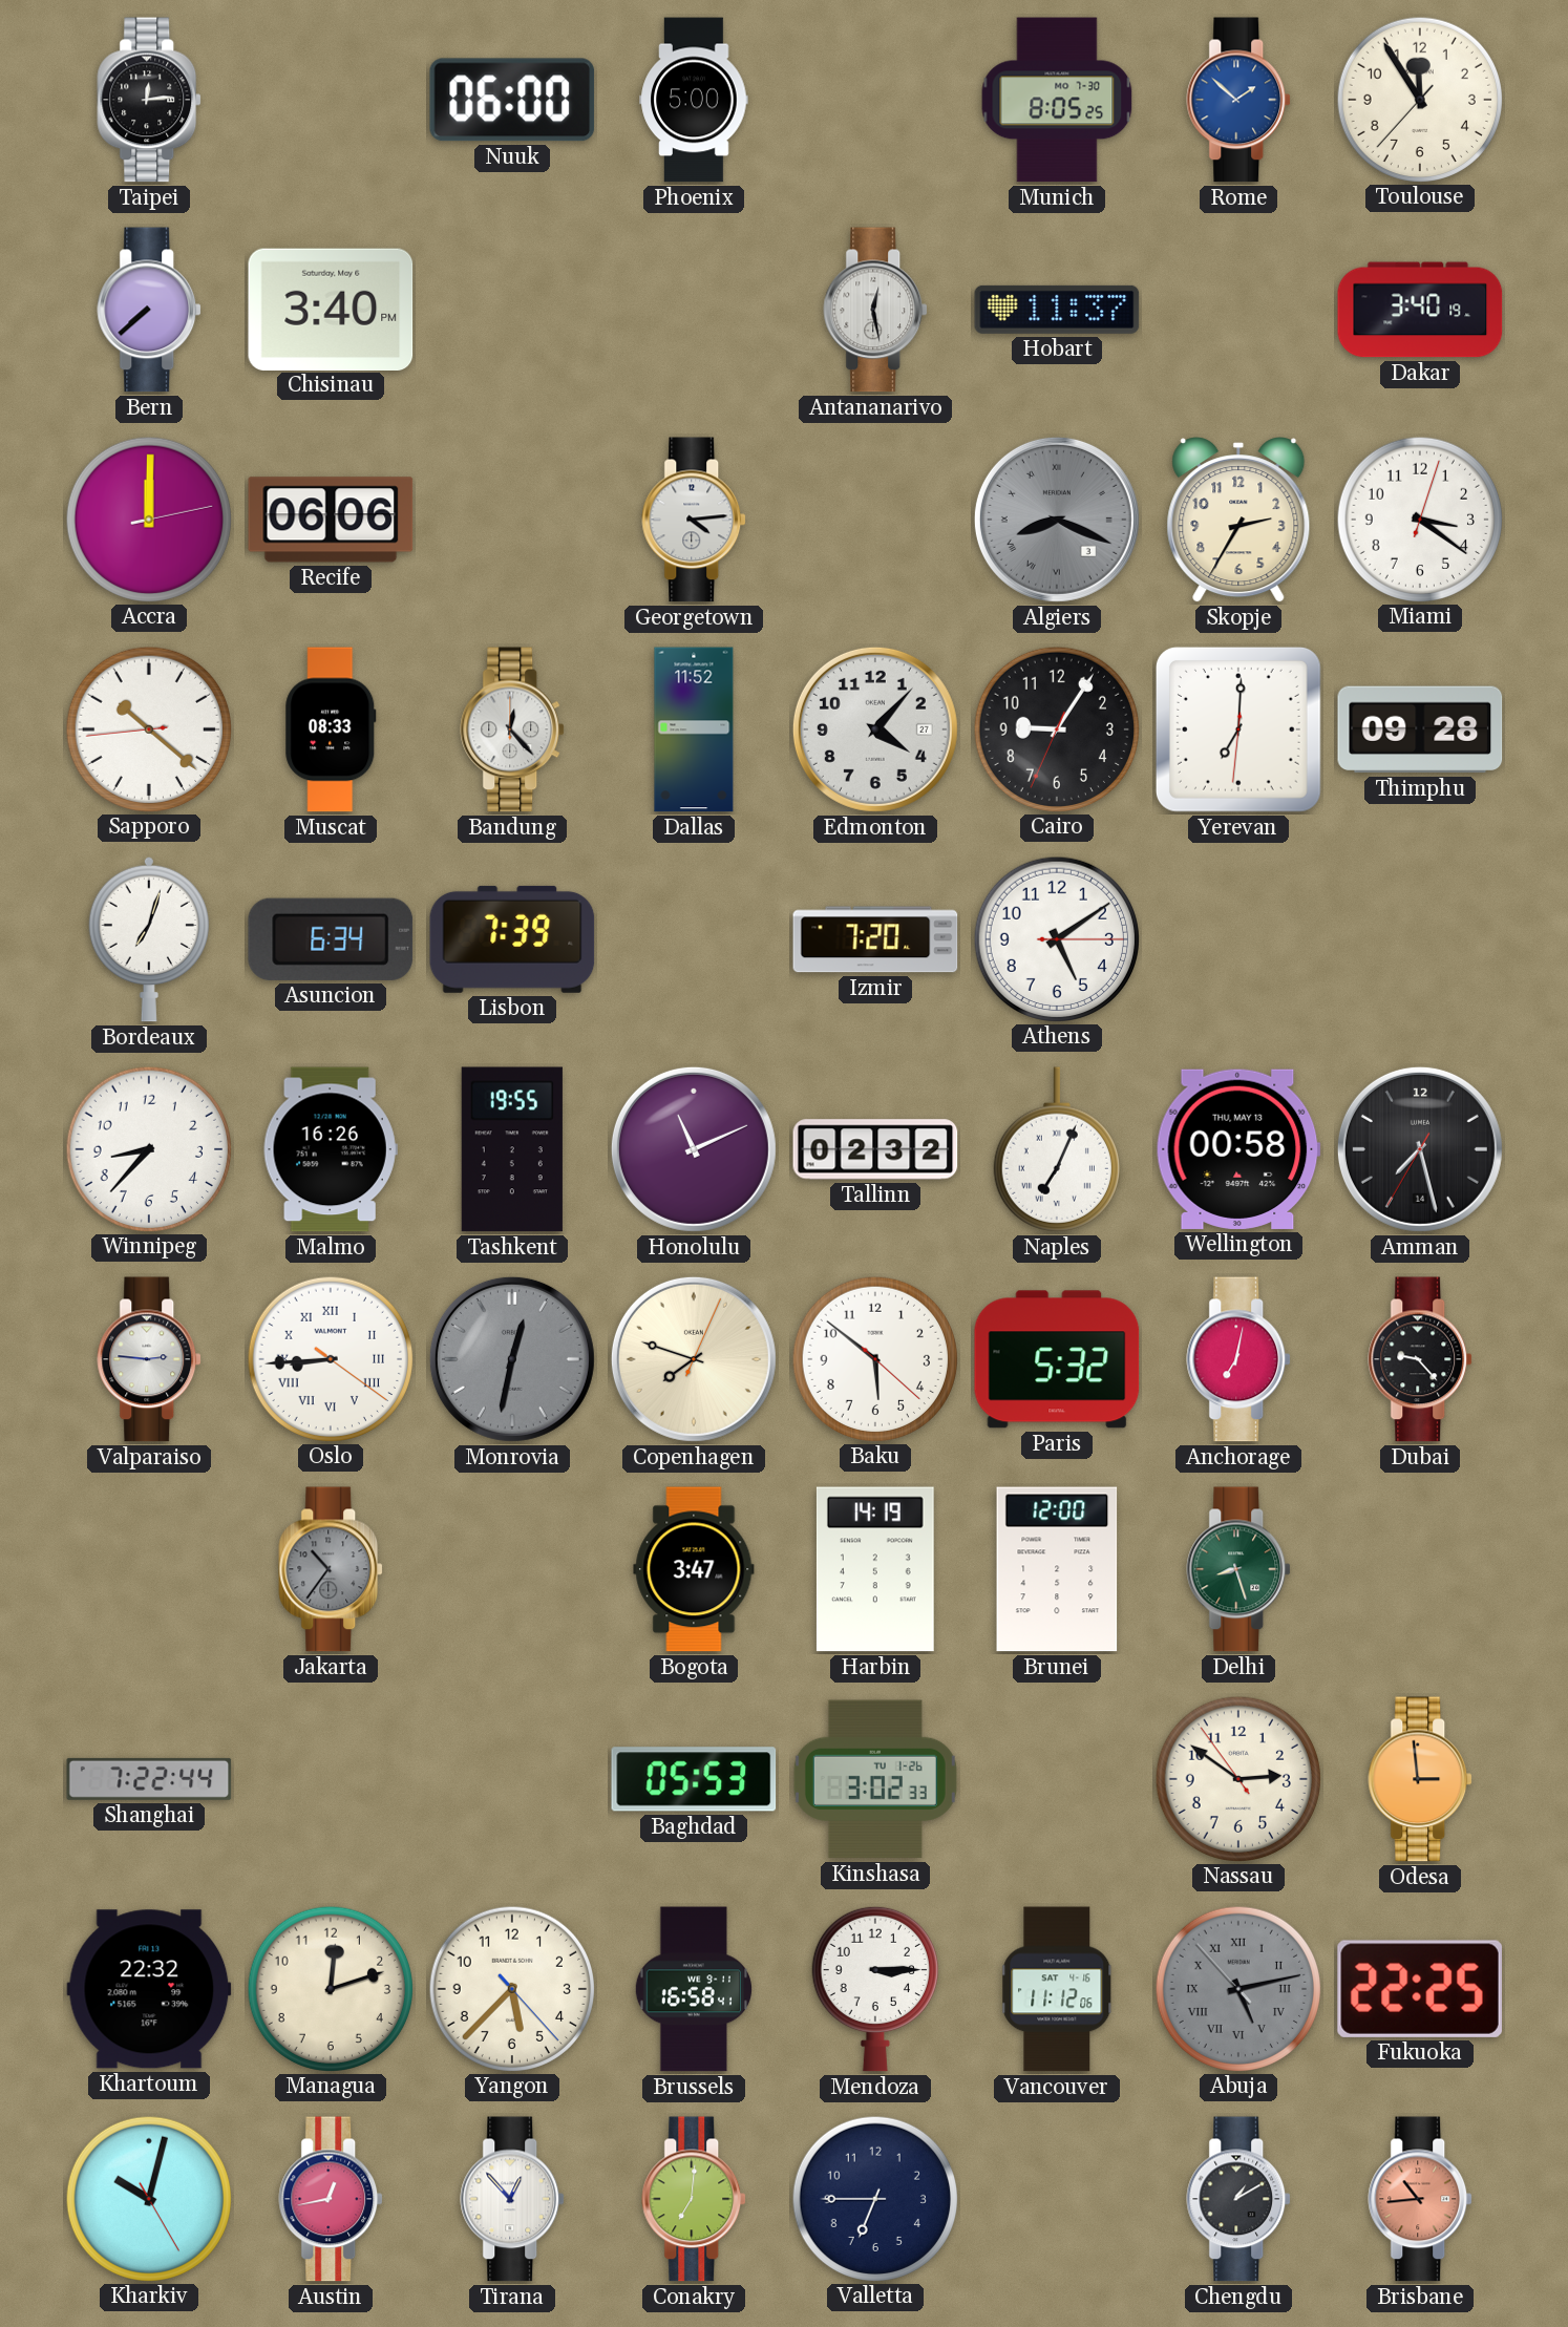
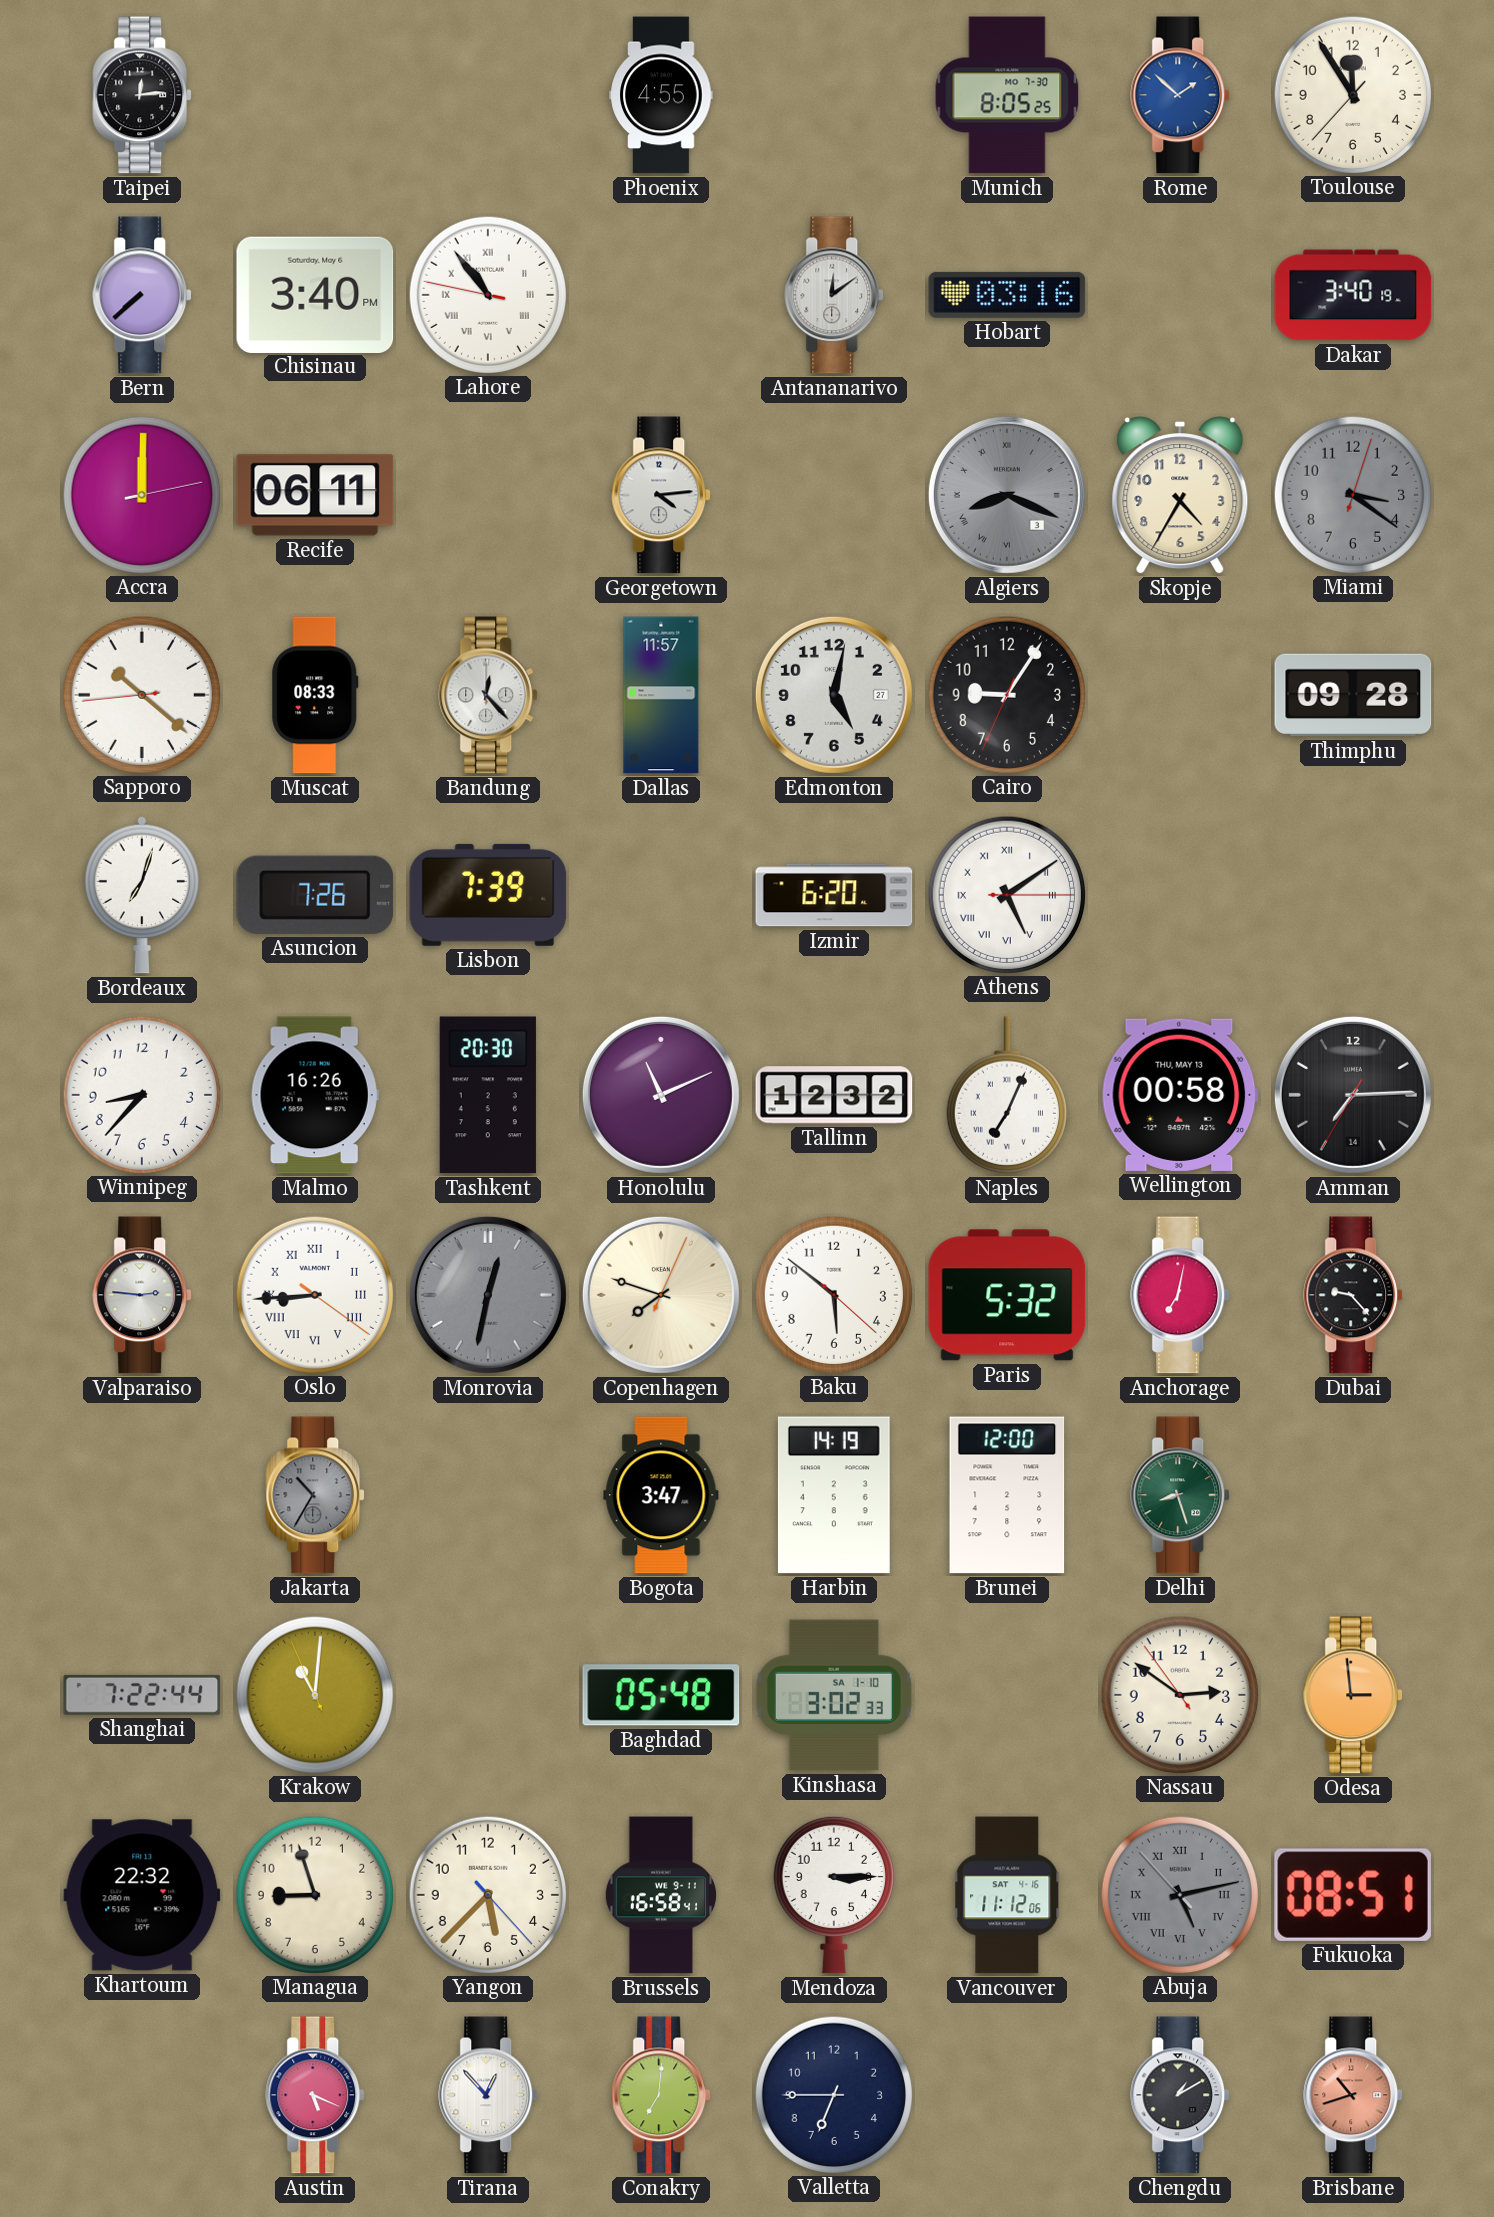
Nuuk: 06:00 -> none (512, 100)
Phoenix: 5:00 -> 4:55 (661, 95)
Lahore: none -> 10:53 (487, 294)
Antananarivo: 12:28 -> 12:09 (835, 295)
Hobart: 11:37 -> 03:16 (1007, 295)
Recife: 06:06 -> 06:11 (315, 495)
Skopje: 2:35 -> 4:35 (1180, 495)
Miami dial: white -> grey (1352, 494)
Dallas: 11:52 -> 11:57 (661, 695)
Edmonton: 4:07 -> 5:02 (834, 695)
Yerevan: 7:00 -> none (1238, 729)
Asuncion: 6:34 -> 7:26 (315, 895)
Izmir: 7:20 -> 6:20 (834, 895)
Athens numerals: Arabic -> Roman (1006, 894)
Tashkent: 19:55 -> 20:30 (488, 1095)
Tallinn: 02:32 -> 12:32 (834, 1095)
Amman: 7:27 -> 7:14 (1353, 1095)
Jakarta: 10:36 -> 10:35 (316, 1495)
Krakow: none -> 11:00 (314, 1694)
Baghdad: 05:53 -> 05:48 (661, 1695)
Kinshasa date: TU 1-26 -> SA 1-10 (834, 1695)
Managua: 12:12 -> 8:57 (314, 1894)
Fukuoka: 22:25 -> 08:51 (1353, 1895)
Kharkiv: 10:02 -> none (148, 2198)
Austin: 12:43 -> 5:19 (316, 2095)
Brisbane: 10:44 -> 10:42 (1354, 2095)
